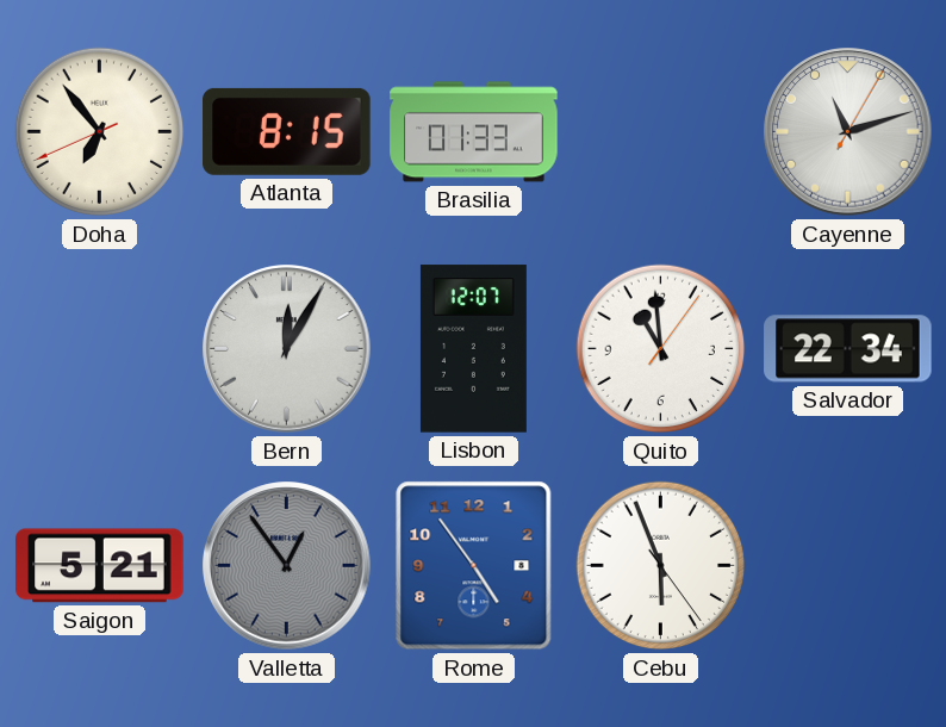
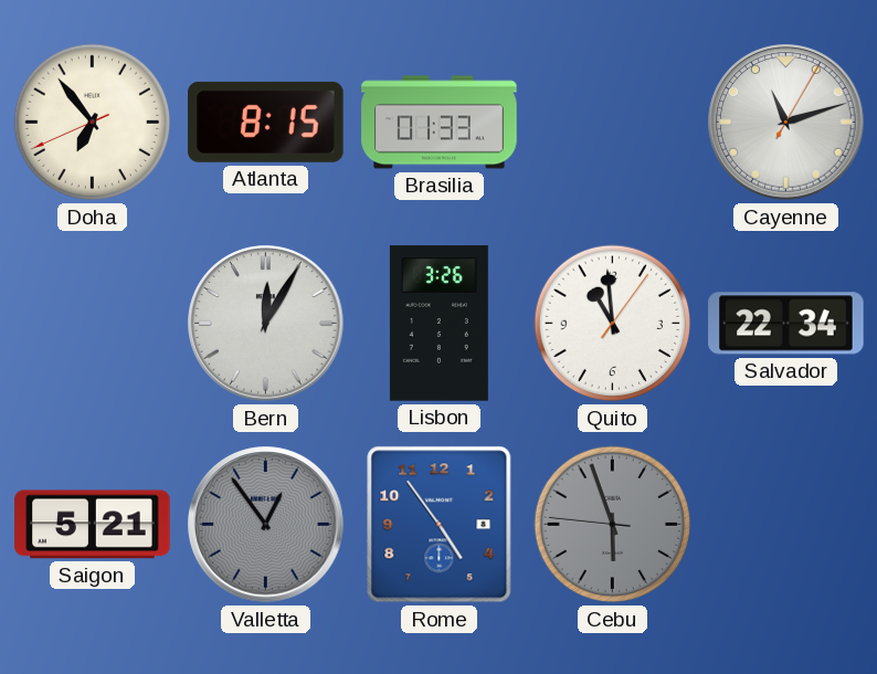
Lisbon: 12:07 -> 3:26 (438, 324)
Cebu: 5:56:24 -> 5:56:46 (613, 525)
Cebu dial: white -> grey (613, 525)
